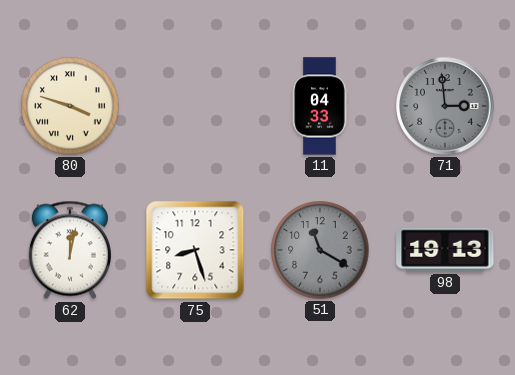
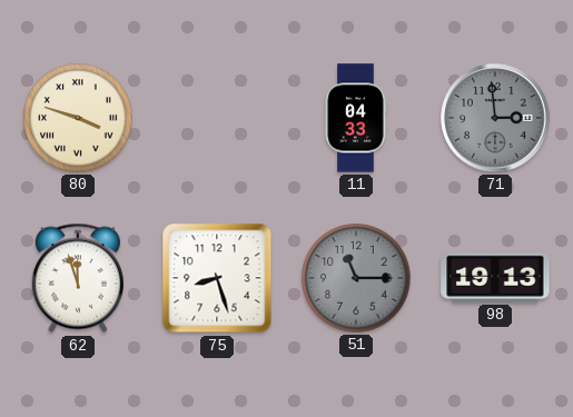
62: 12:02 -> 11:57 (78, 278)
51: 11:20 -> 11:15 (356, 278)
